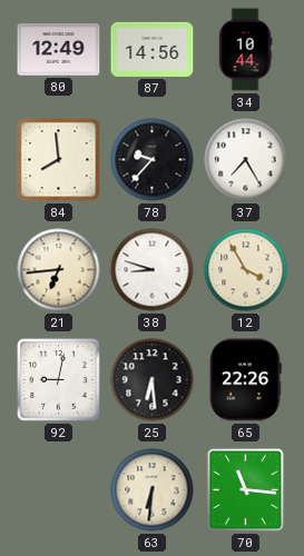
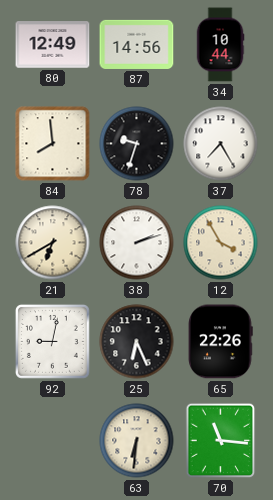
78: 9:37 -> 9:33 (137, 144)
21: 6:44 -> 6:40 (53, 243)
38: 8:48 -> 2:12 (137, 243)
25: 6:29 -> 6:26 (137, 342)
